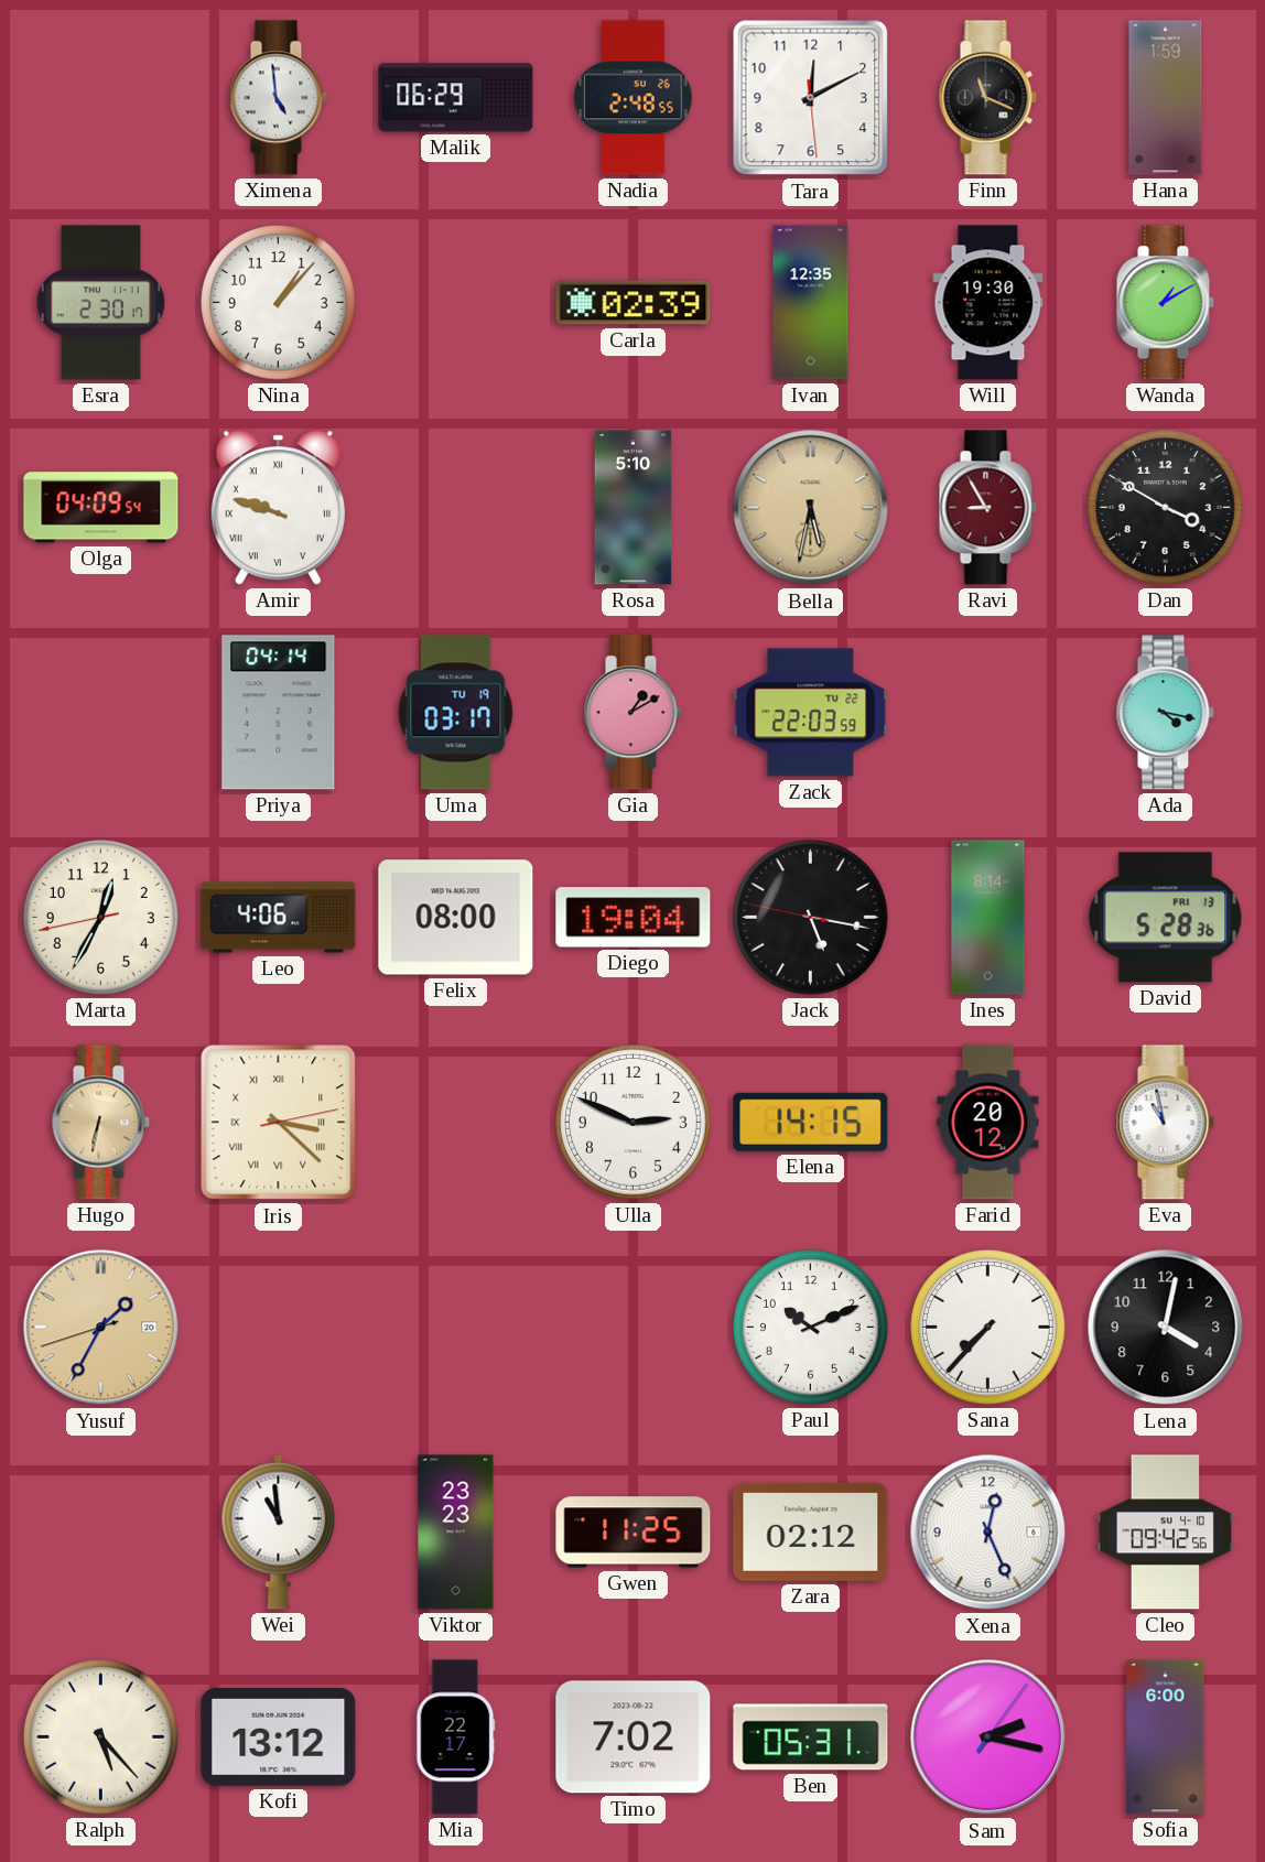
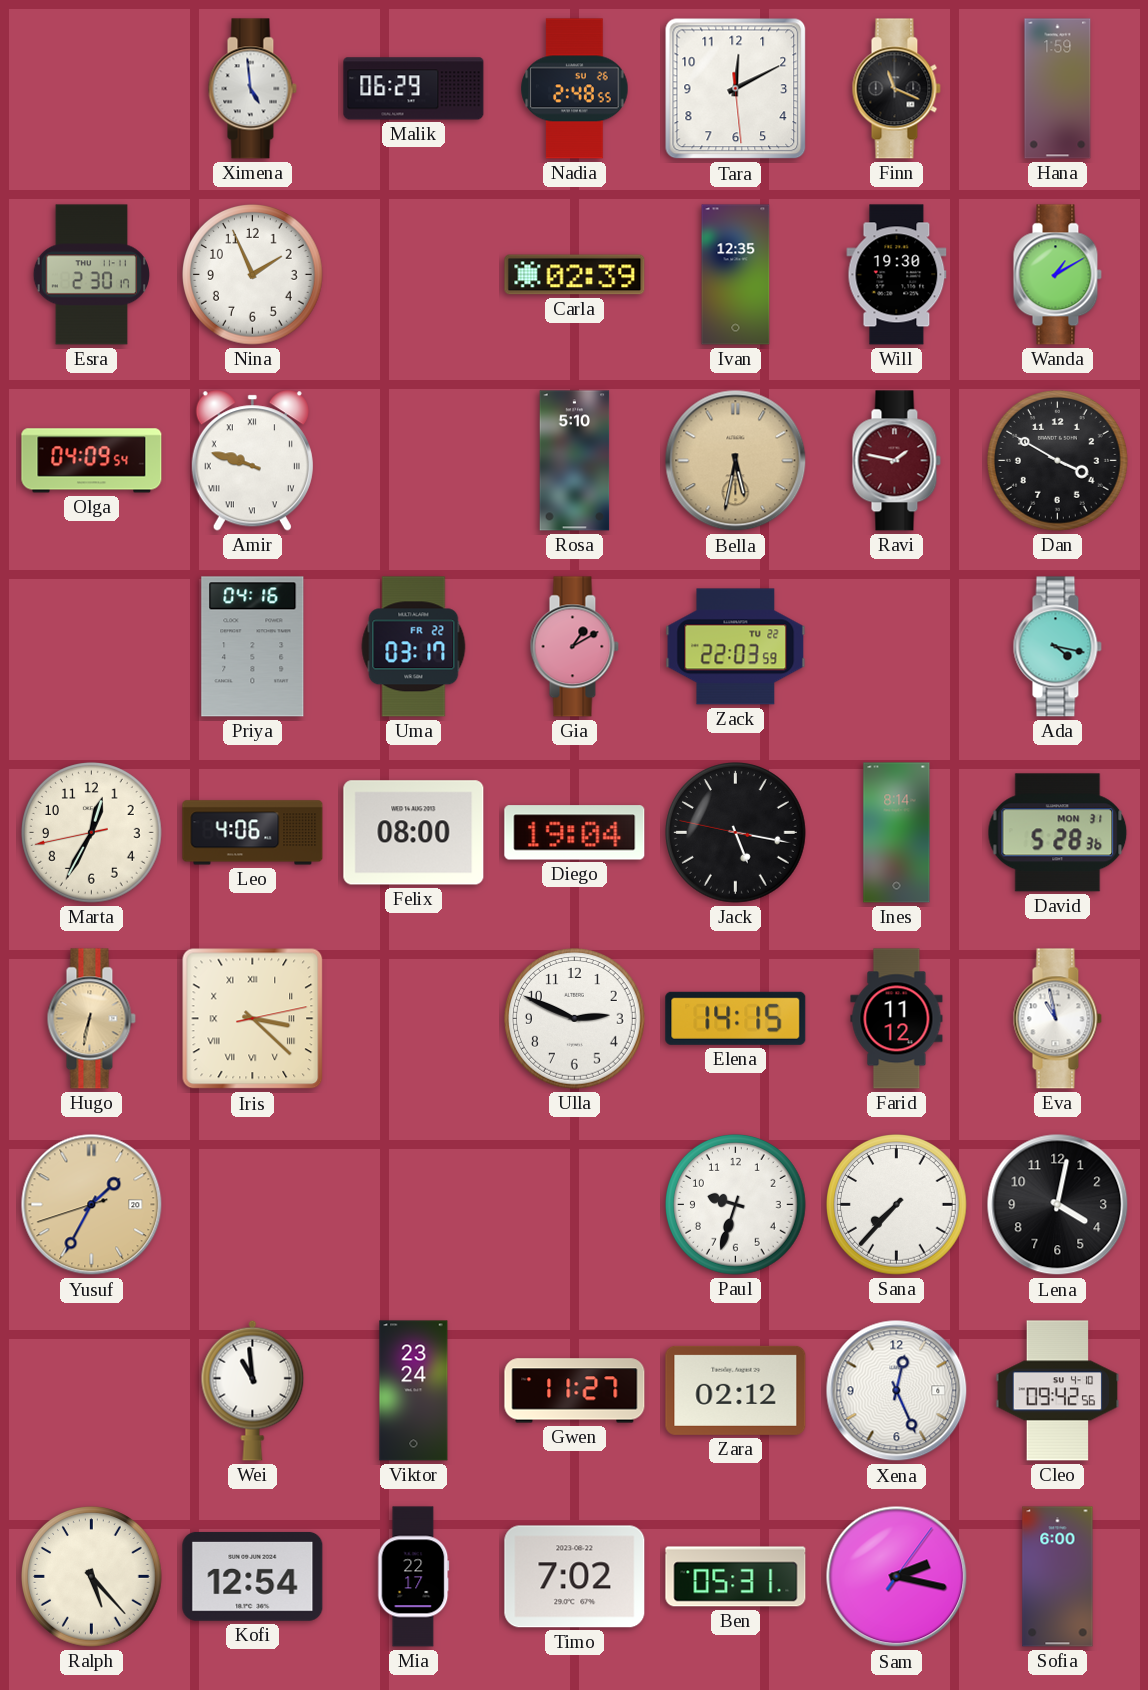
Nina: 1:07 -> 1:56 (253, 275)
Ravi: 8:55 -> 1:47 (896, 461)
Priya: 04:14 -> 04:16 (253, 647)
Uma date: TU 19 -> FR 22 (414, 647)
David date: FRI 13 -> MON 31 (1058, 833)
Farid: 20:12 -> 11:12 (897, 1019)
Paul: 10:11 -> 9:33 (736, 1205)
Viktor: 23:23 -> 23:24 (414, 1391)
Gwen: 11:25 -> 11:27 (575, 1391)
Kofi: 13:12 -> 12:54 (253, 1576)
